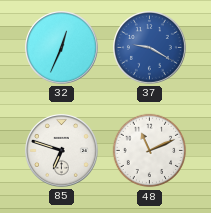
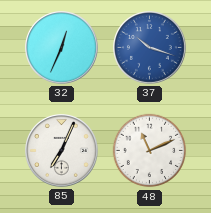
37: 9:20 -> 10:18 (150, 48)
85: 6:48 -> 7:04 (62, 151)
